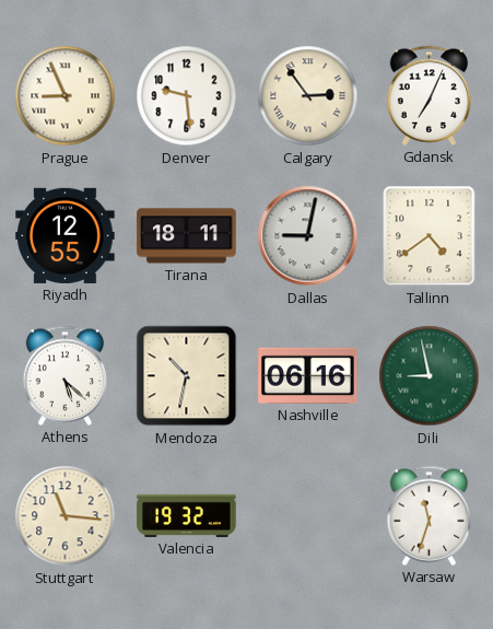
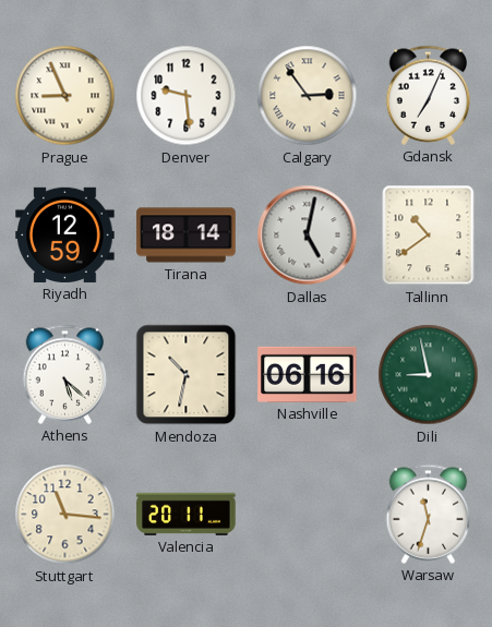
Riyadh: 12:55 -> 12:59 (65, 234)
Tirana: 18:11 -> 18:14 (187, 236)
Dallas: 9:02 -> 5:02 (308, 236)
Tallinn: 4:39 -> 10:39 (429, 236)
Valencia: 19:32 -> 20:11 (187, 514)
